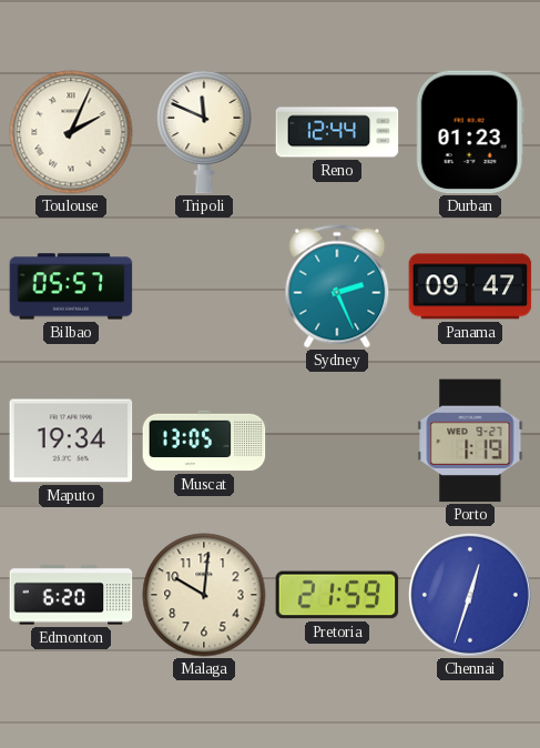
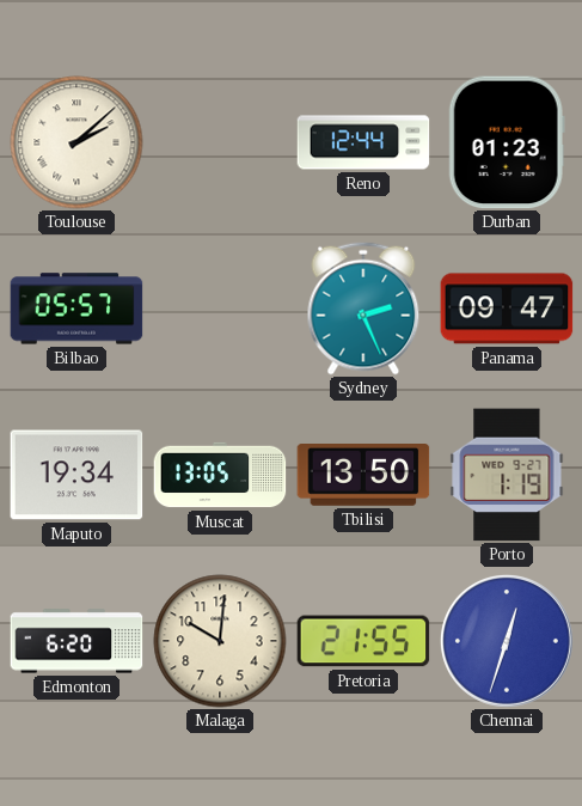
Toulouse: 2:04 -> 2:08 (76, 142)
Tripoli: 11:49 -> none (204, 132)
Tbilisi: none -> 13:50 (363, 476)
Pretoria: 21:59 -> 21:55 (363, 641)
